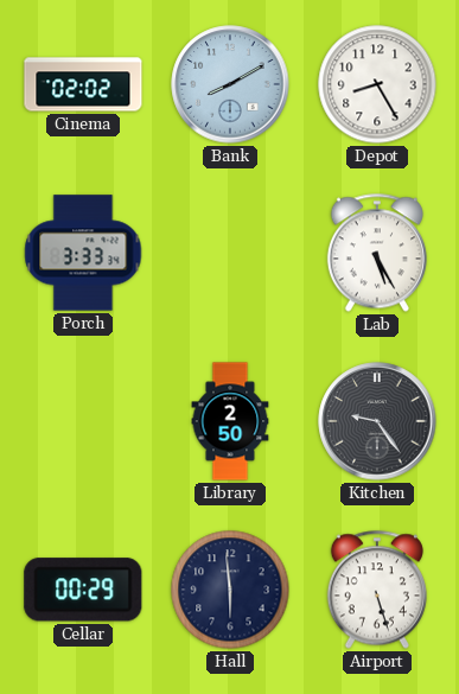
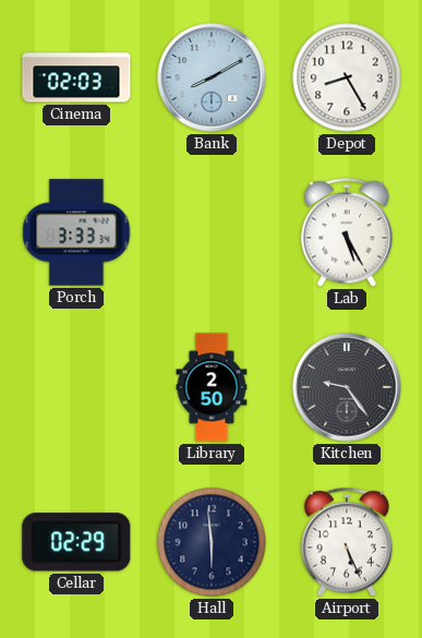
Cinema: 02:02 -> 02:03 (76, 77)
Cellar: 00:29 -> 02:29 (76, 542)
Airport: 5:27 -> 5:26 (347, 542)
